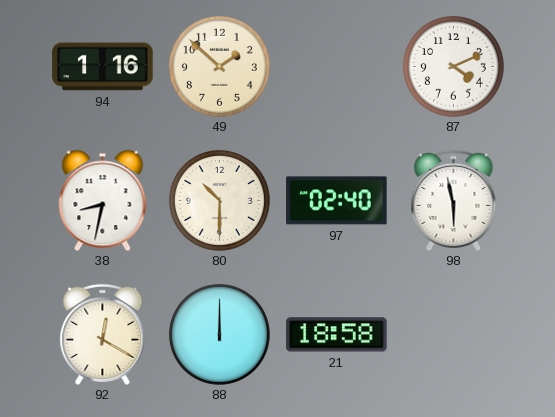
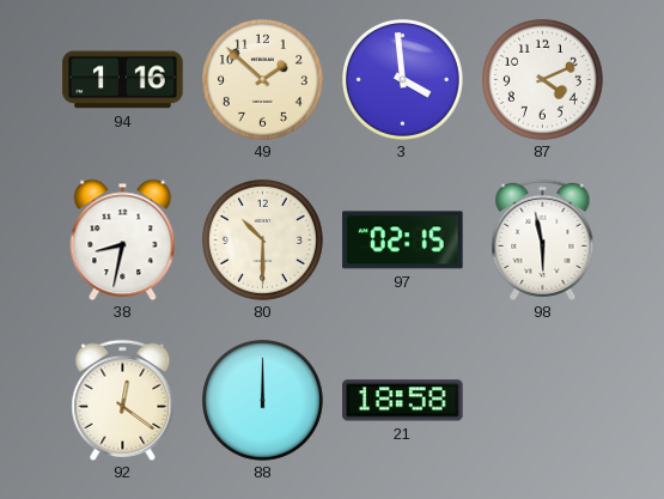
3: none -> 3:59 (402, 79)
97: 02:40 -> 02:15 (403, 241)
92: 12:20 -> 12:21 (123, 400)
